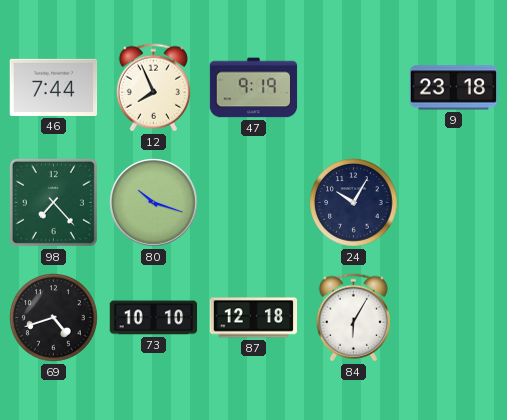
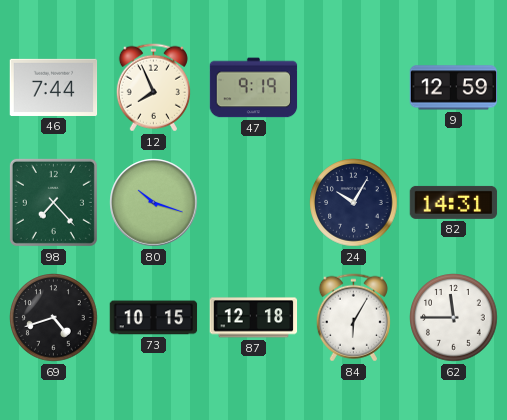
9: 23:18 -> 12:59 (454, 88)
82: none -> 14:31 (454, 202)
73: 10:10 -> 10:15 (154, 318)
62: none -> 11:45 (454, 318)
